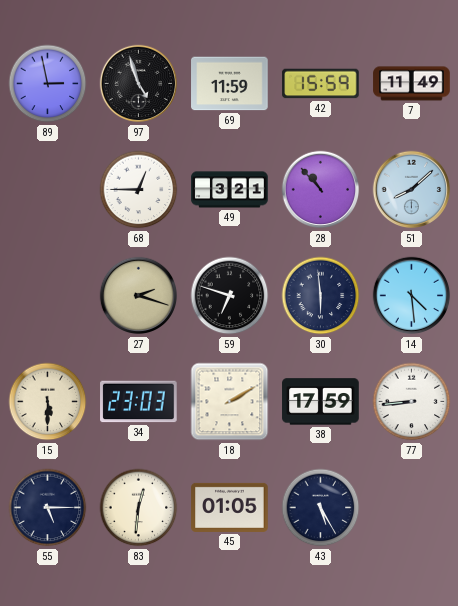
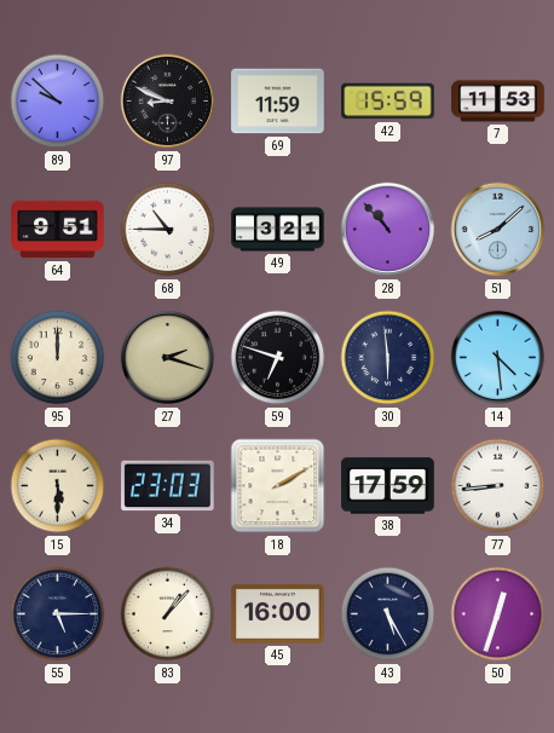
89: 2:58 -> 9:52 (58, 102)
97: 4:57 -> 8:49 (168, 102)
7: 11:49 -> 11:53 (498, 102)
64: none -> 9:51 (58, 230)
68: 12:45 -> 10:45 (168, 230)
95: none -> 12:00 (58, 358)
83: 12:31 -> 1:07 (168, 614)
45: 01:05 -> 16:00 (278, 613)
50: none -> 12:33 (498, 614)
